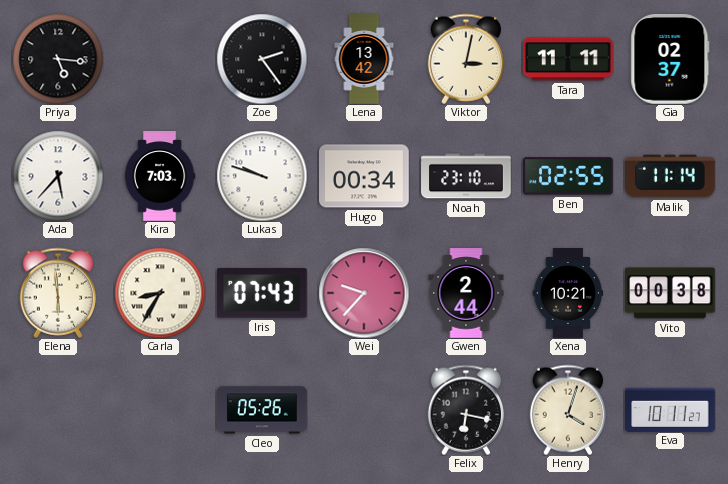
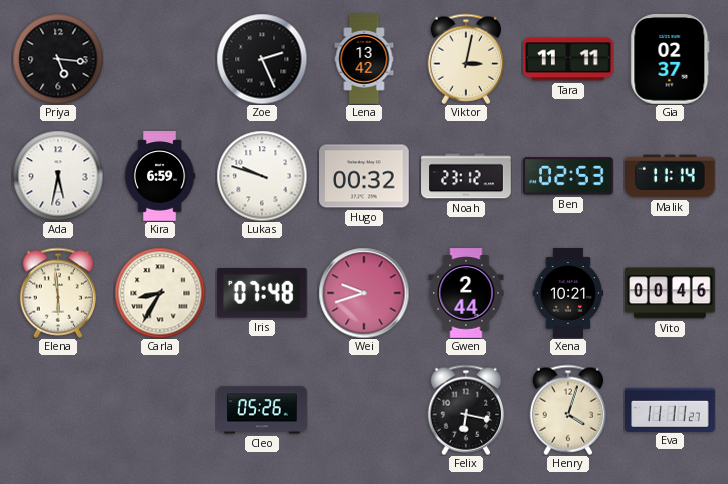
Zoe: 2:24 -> 2:26 (262, 59)
Ada: 5:37 -> 5:32 (58, 176)
Kira: 7:03 -> 6:59 (160, 176)
Hugo: 00:34 -> 00:32 (365, 176)
Noah: 23:10 -> 23:12 (466, 176)
Ben: 02:55 -> 02:53 (569, 176)
Iris: 07:43 -> 07:48 (262, 293)
Wei: 9:37 -> 9:42 (364, 293)
Vito: 00:38 -> 00:46 (671, 293)
Eva: 10:11 -> 11:11 (670, 409)
